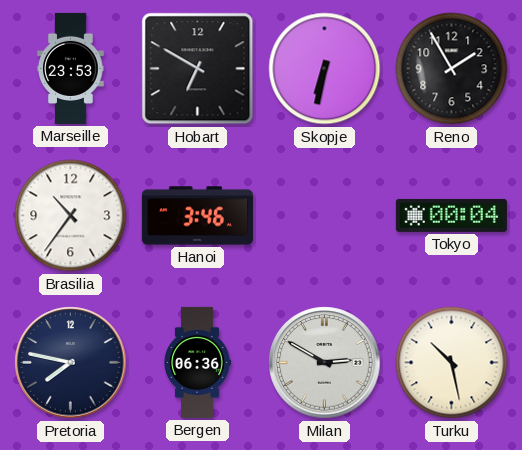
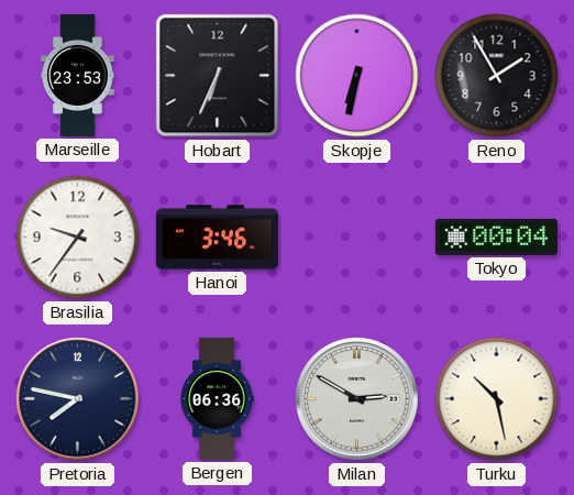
Hobart: 6:50 -> 6:34 (218, 76)
Brasilia: 10:36 -> 9:36 (78, 238)
